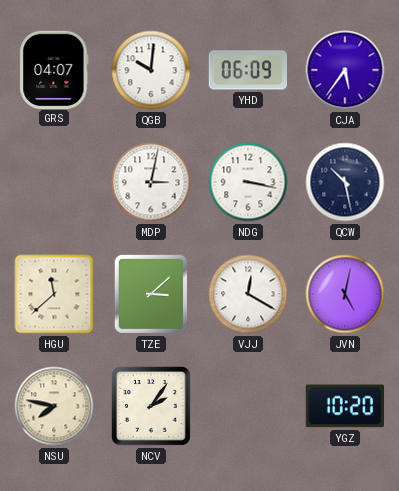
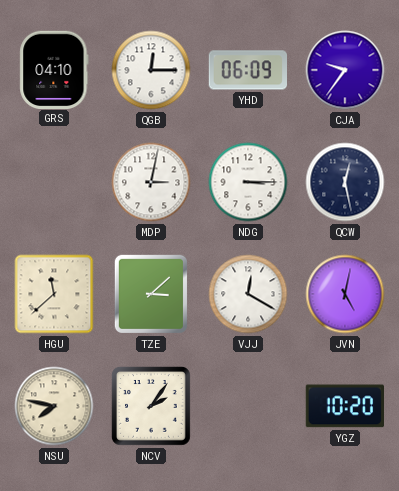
GRS: 04:07 -> 04:10 (54, 69)
QGB: 10:01 -> 12:15 (151, 70)
CJA: 5:36 -> 9:36 (345, 70)
NDG: 3:17 -> 3:15 (248, 182)
QCW: 10:28 -> 12:28 (345, 182)
